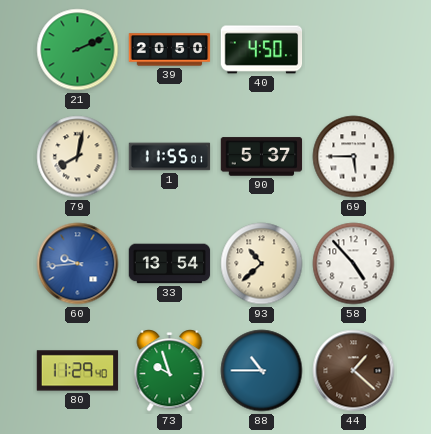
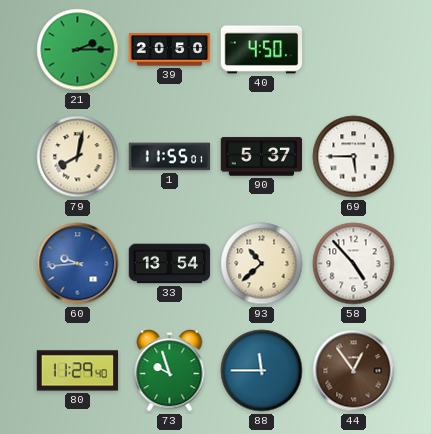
21: 2:11 -> 2:15 (78, 50)
88: 10:45 -> 11:45 (262, 371)
44: 1:22 -> 12:54 (354, 371)
